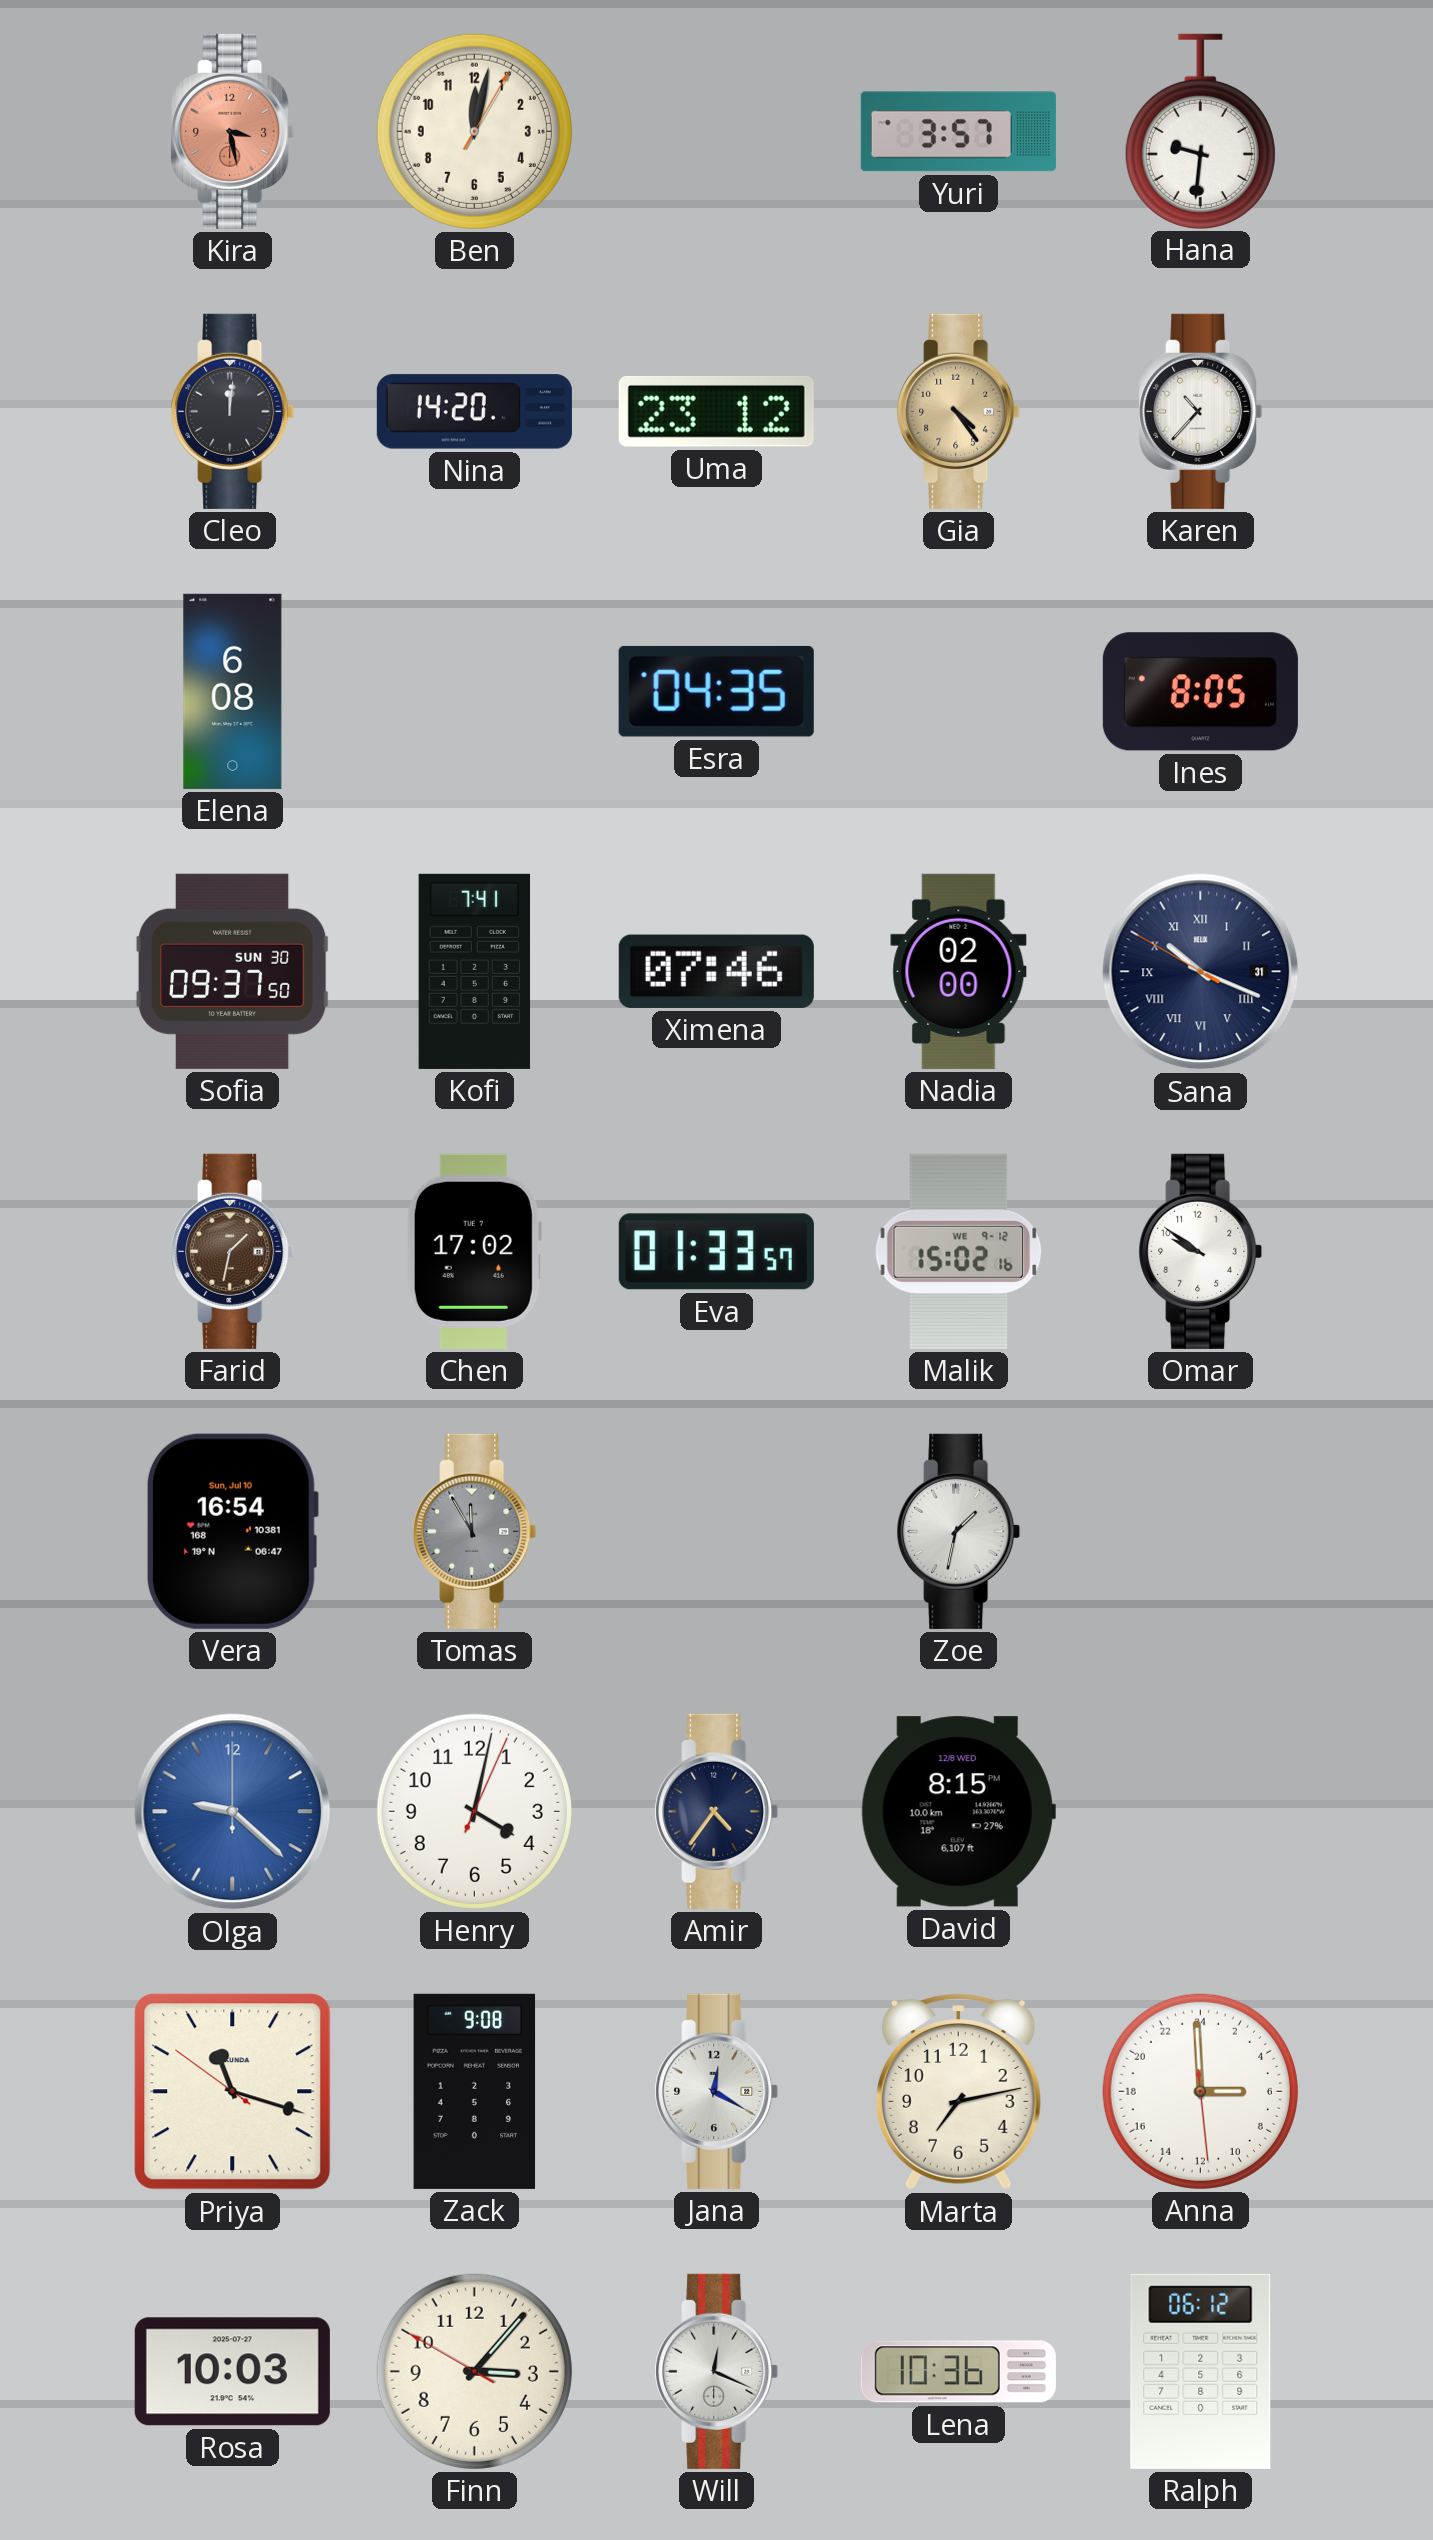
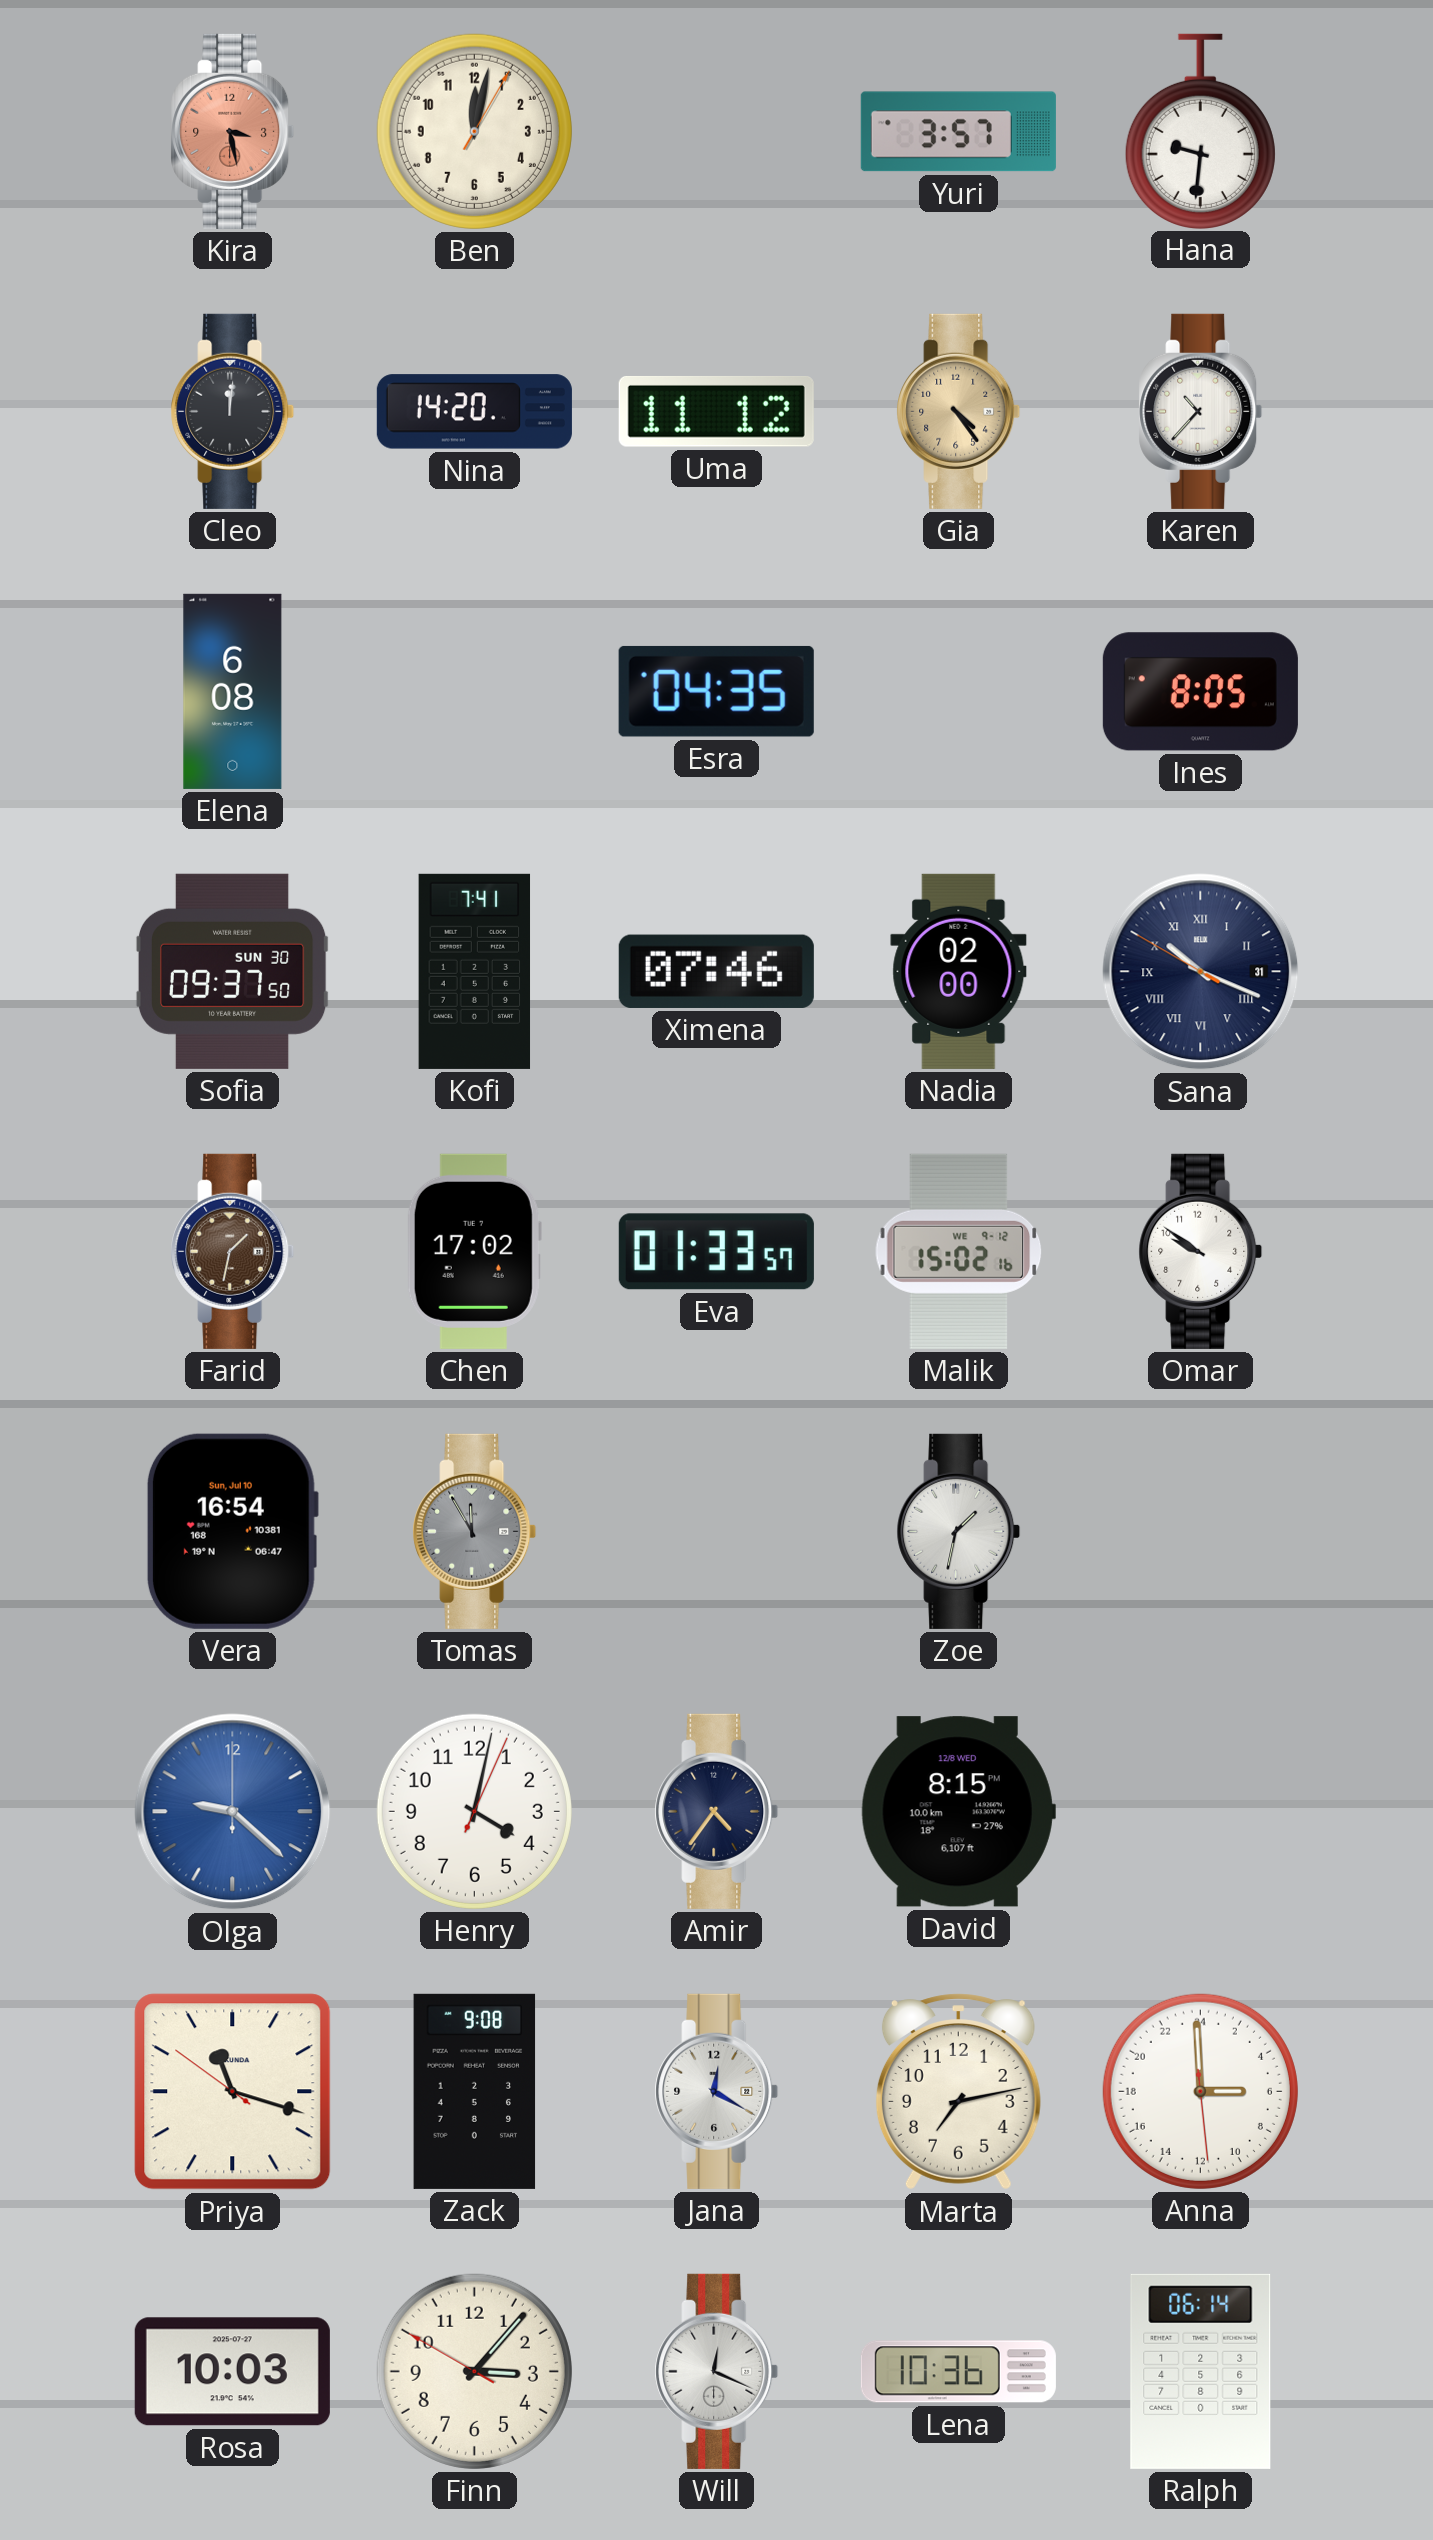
Uma: 23:12 -> 11:12 (716, 412)
Ralph: 06:12 -> 06:14 (1201, 2371)
